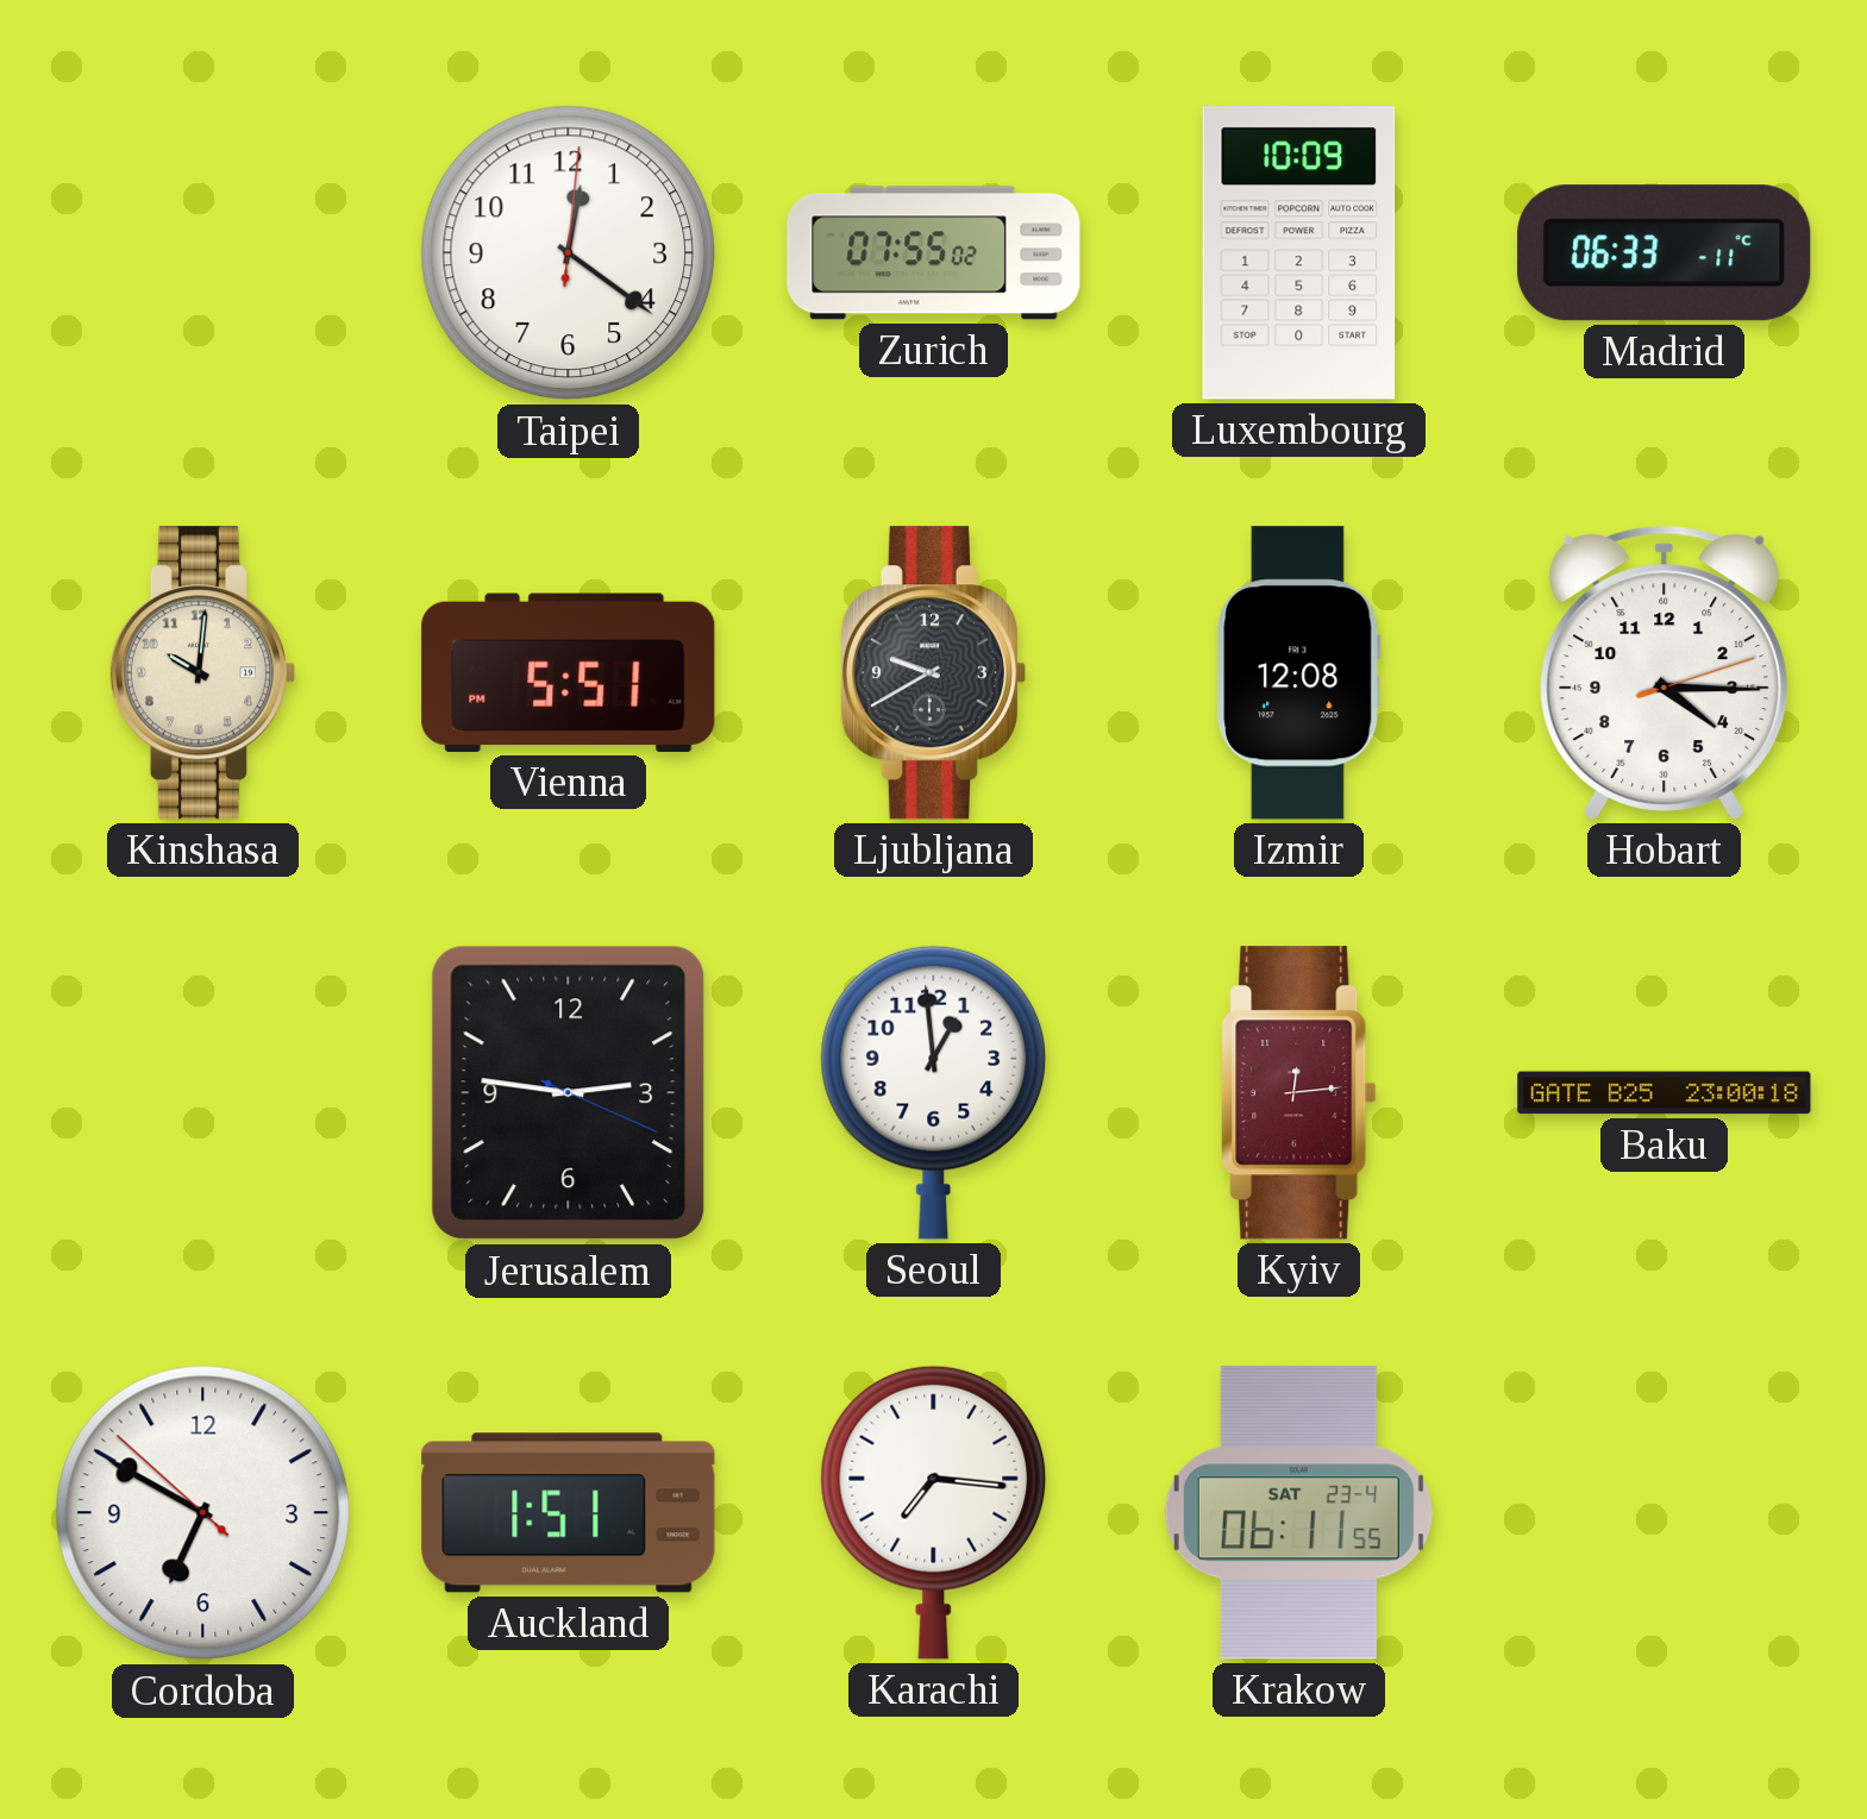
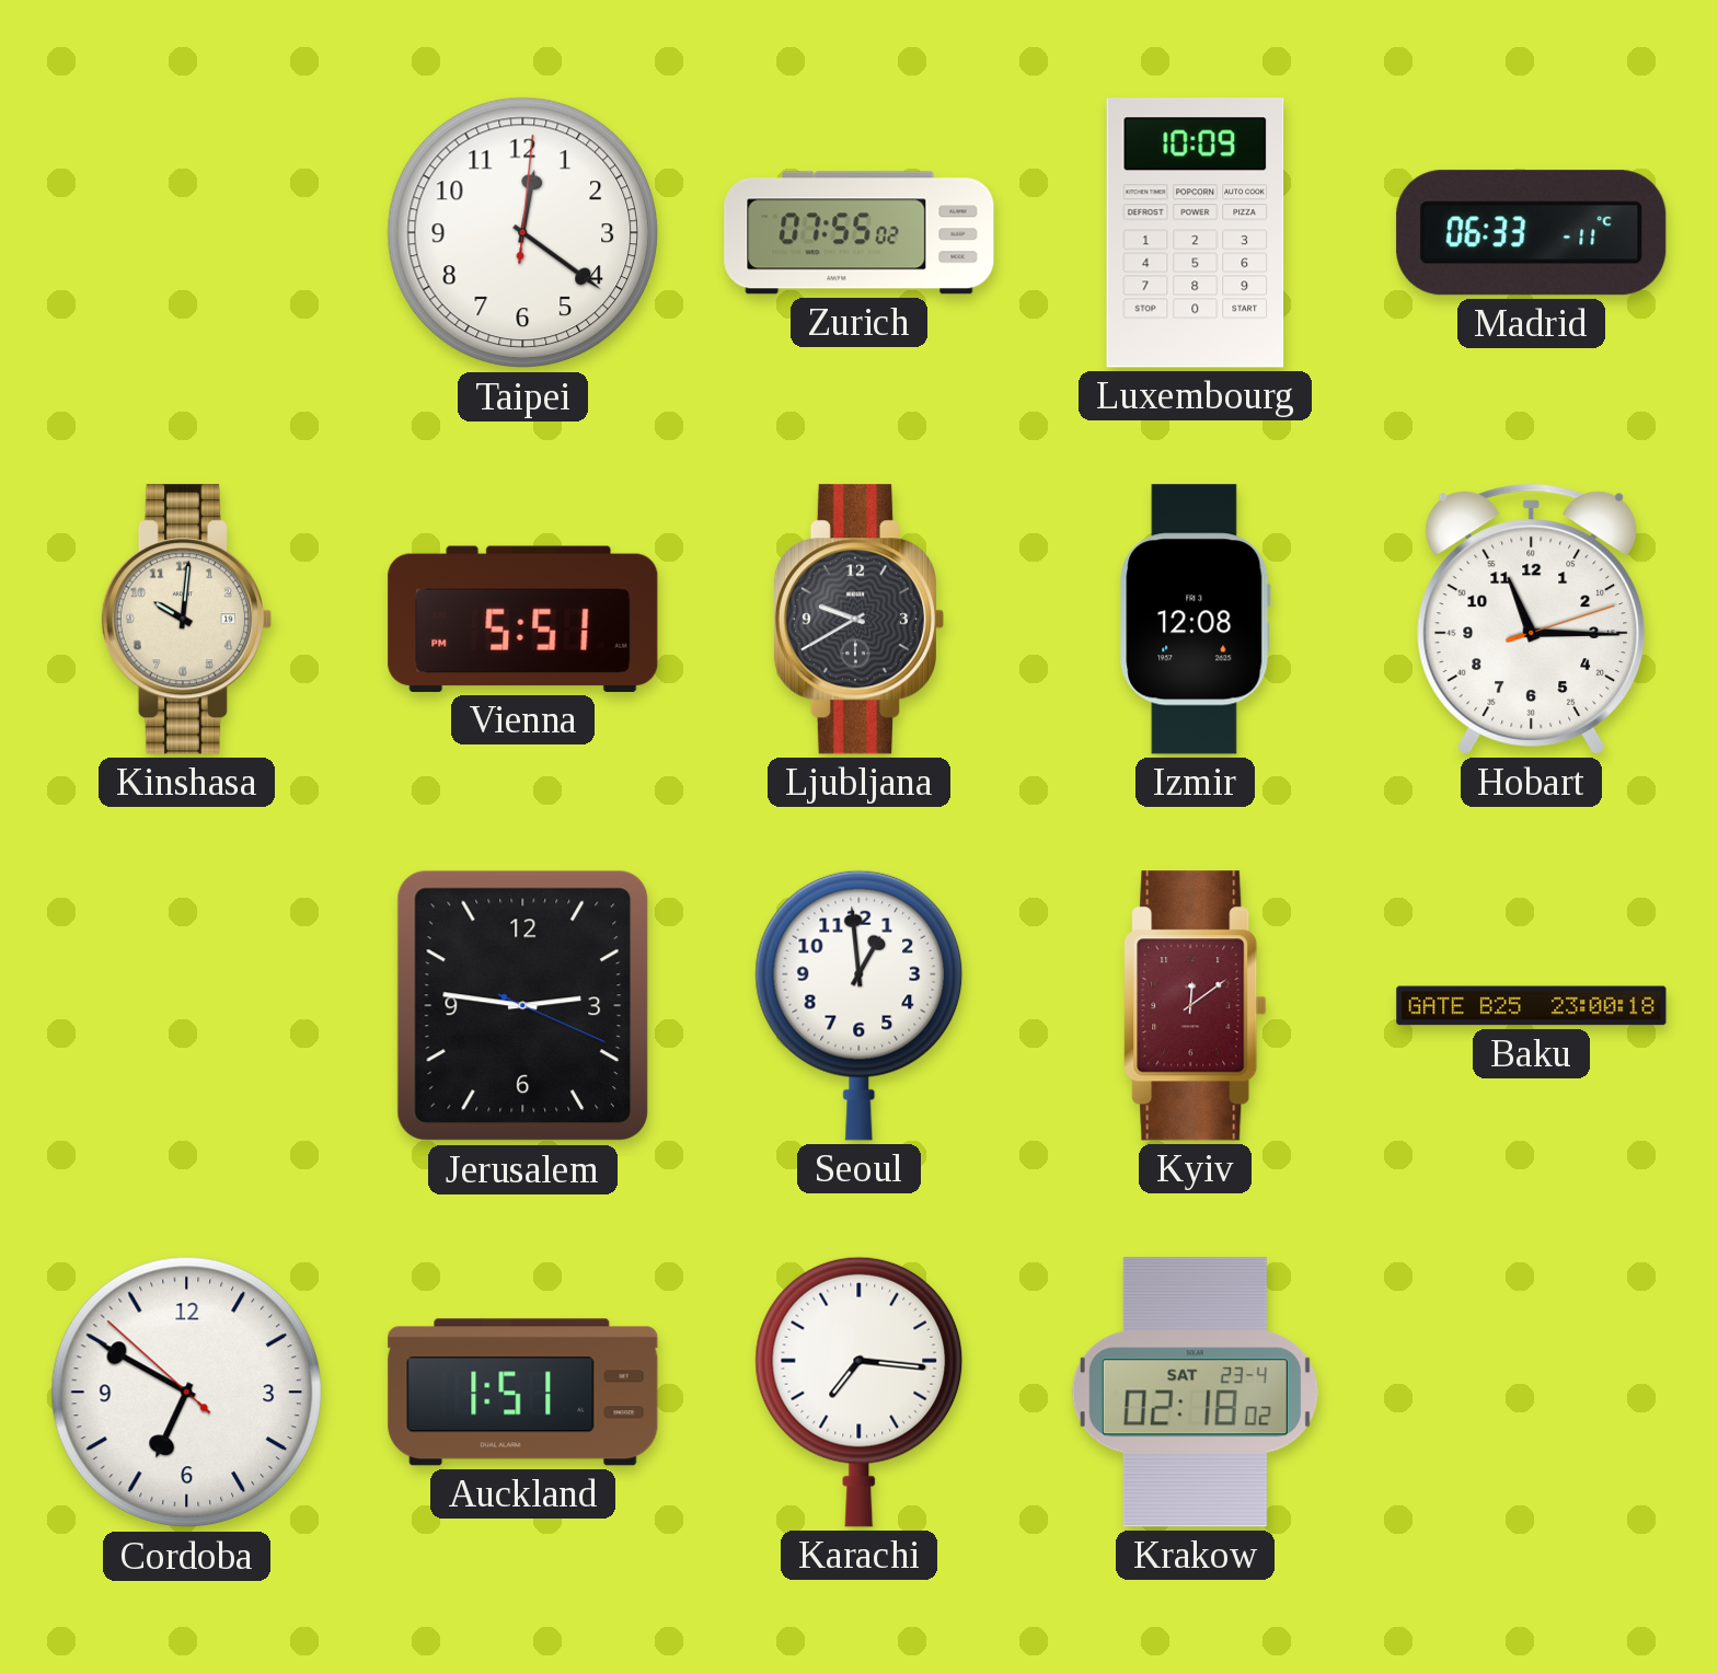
Hobart: 4:15 -> 11:15 (1532, 619)
Kyiv: 12:14 -> 12:09 (1196, 1006)
Krakow: 06:11 -> 02:18 (1195, 1393)
